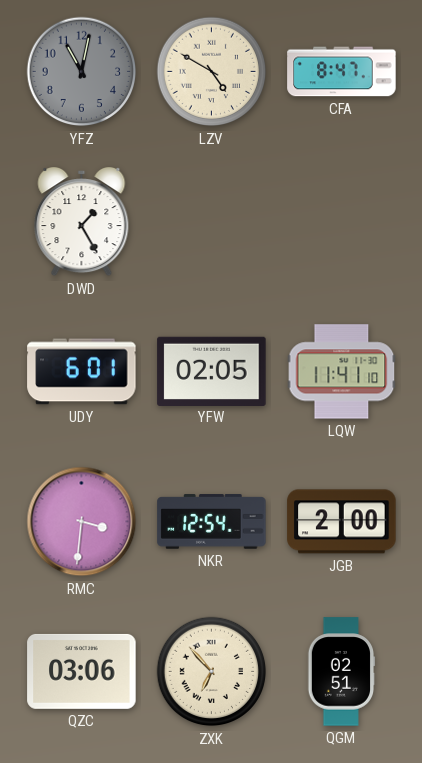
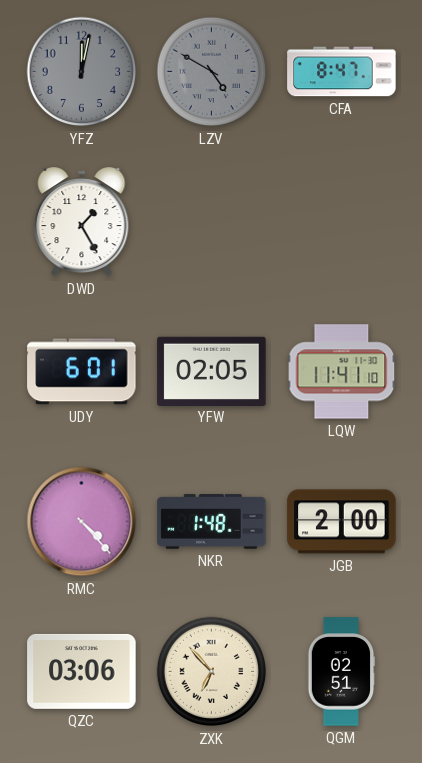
YFZ: 11:02 -> 12:02 (82, 72)
LZV dial: cream -> grey (212, 72)
RMC: 3:31 -> 4:23 (82, 522)
NKR: 12:54 -> 1:48 (212, 522)
